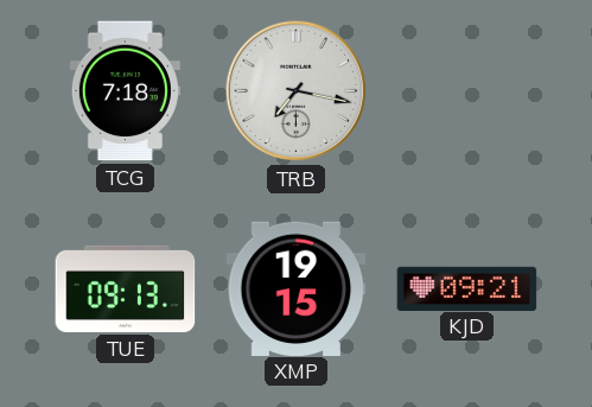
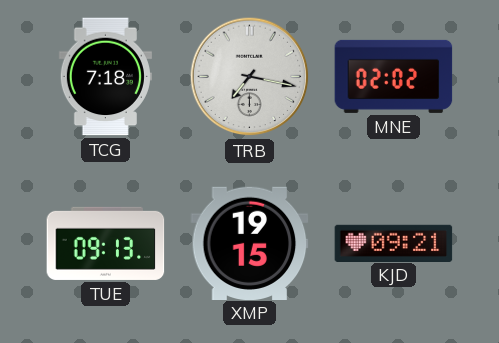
MNE: none -> 02:02 (394, 76)
